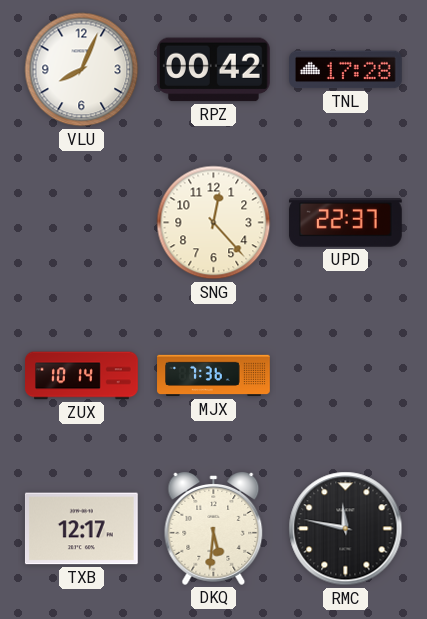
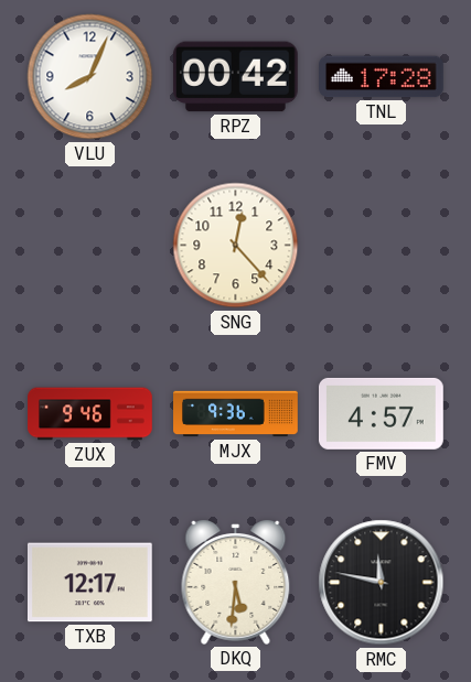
UPD: 22:37 -> none (346, 223)
ZUX: 10:14 -> 9:46 (90, 414)
MJX: 7:36 -> 9:36 (236, 414)
FMV: none -> 4:57 (382, 413)
